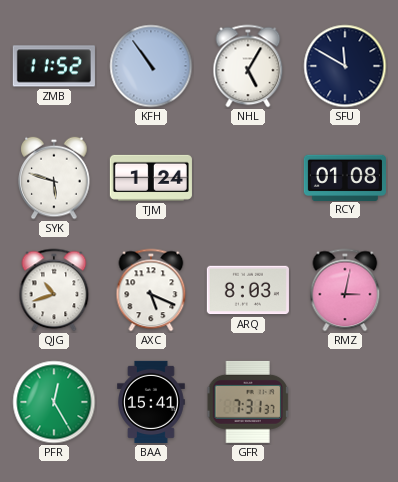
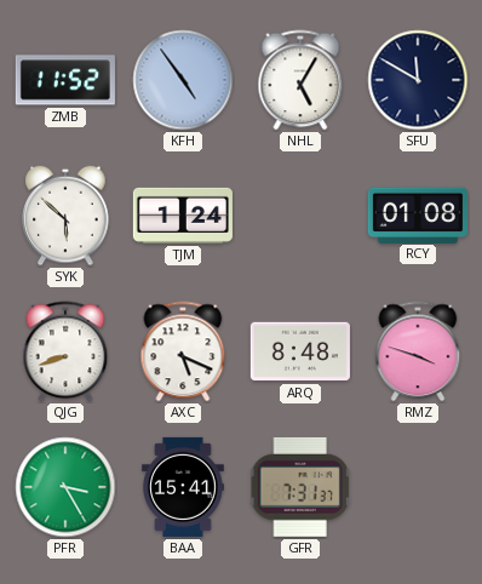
KFH: 10:54 -> 4:54 (183, 80)
SYK: 5:48 -> 5:52 (65, 216)
QJG: 10:42 -> 8:42 (65, 351)
ARQ: 8:03 -> 8:48 (300, 351)
RMZ: 3:02 -> 3:48 (418, 351)
PFR: 12:25 -> 3:25 (65, 487)
